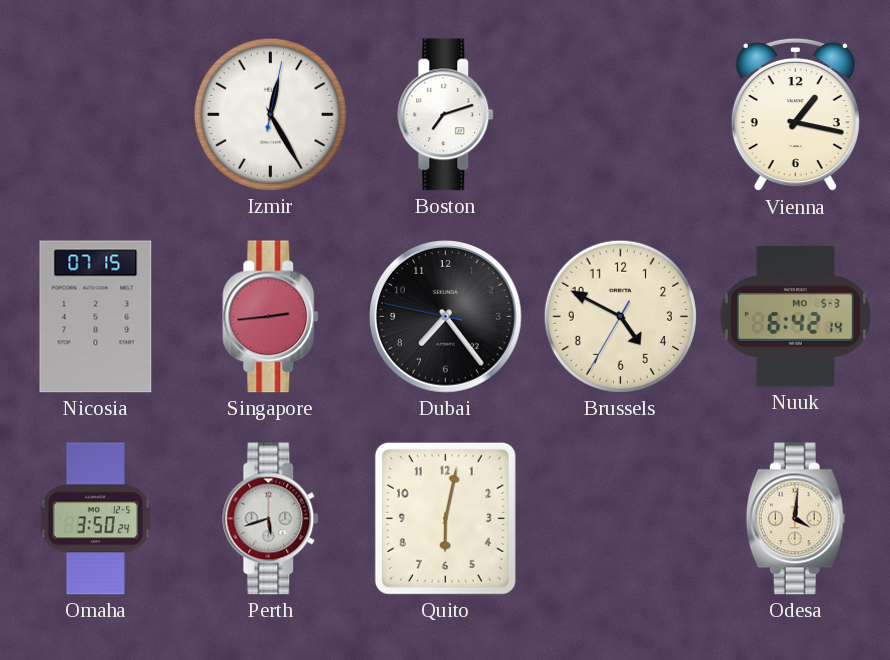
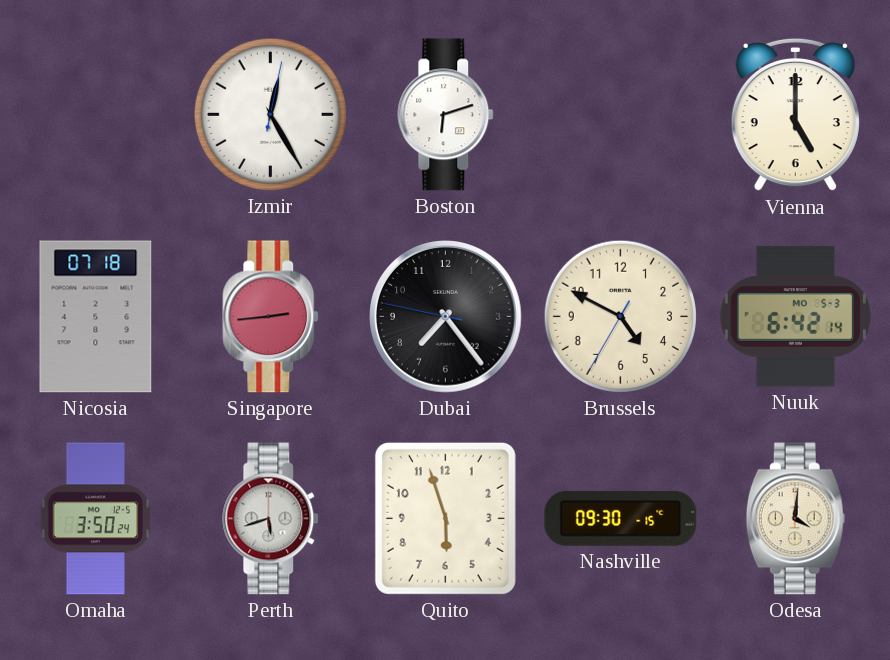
Boston: 7:12 -> 6:12 (446, 115)
Vienna: 1:17 -> 5:00 (795, 115)
Nicosia: 07:15 -> 07:18 (96, 317)
Quito: 6:02 -> 5:57 (445, 518)
Nashville: none -> 09:30 (621, 518)
